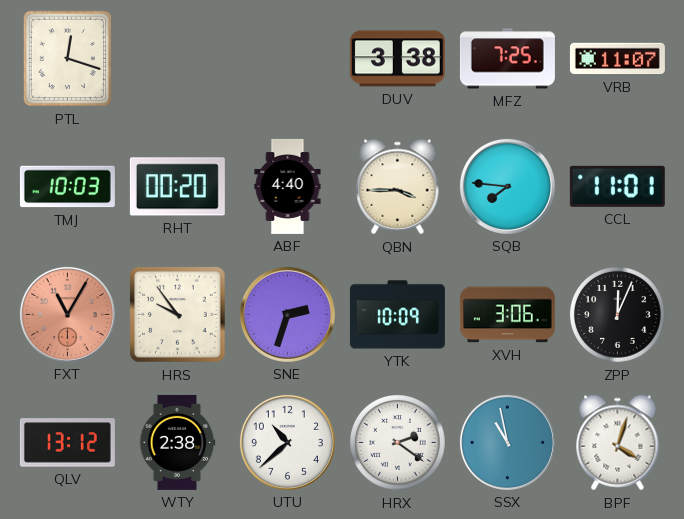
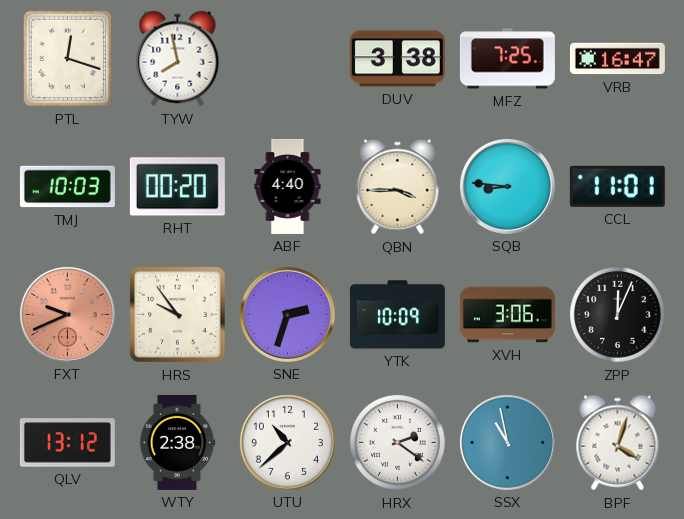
TYW: none -> 7:58 (178, 59)
VRB: 11:07 -> 16:47 (617, 59)
SQB: 7:46 -> 8:46 (507, 186)
FXT: 11:05 -> 9:41 (67, 314)
